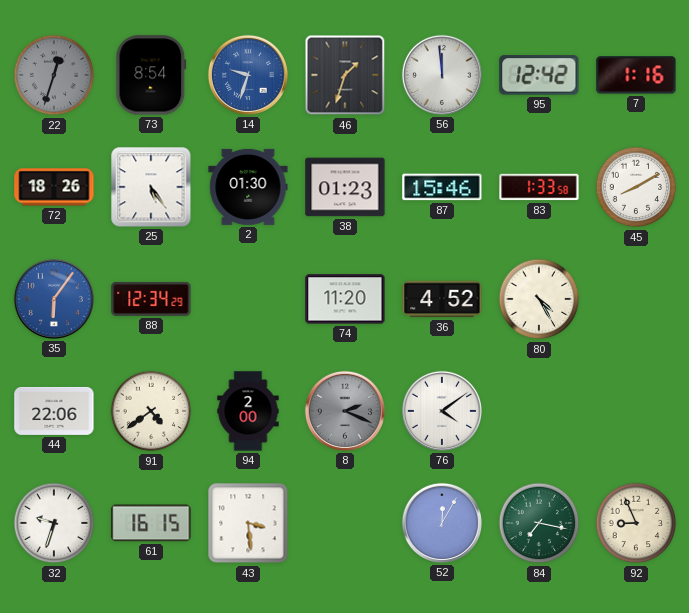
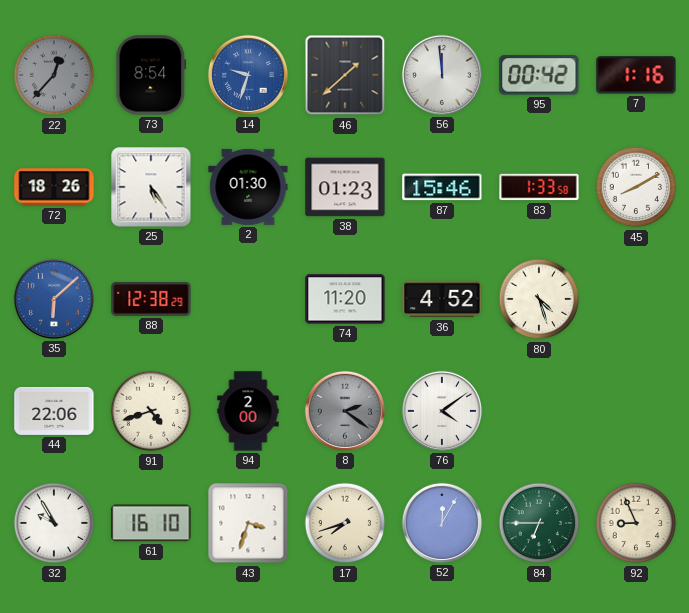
22: 12:33 -> 12:37 (54, 75)
46: 1:33 -> 1:38 (345, 75)
95: 12:42 -> 00:42 (539, 75)
35: 6:06 -> 6:08 (54, 299)
88: 12:34 -> 12:38 (151, 299)
80: 4:25 -> 4:27 (539, 299)
91: 4:39 -> 4:42 (151, 411)
8: 2:19 -> 2:21 (345, 411)
32: 9:33 -> 9:55 (54, 523)
61: 16:15 -> 16:10 (151, 523)
43: 3:29 -> 3:33 (248, 523)
17: none -> 7:42 (345, 523)
84: 7:17 -> 6:45 (539, 523)
